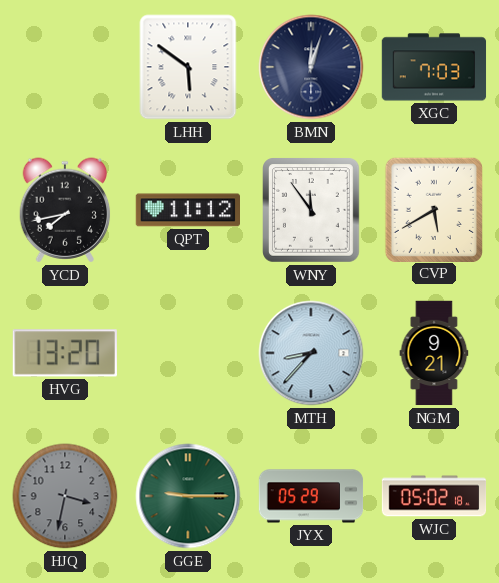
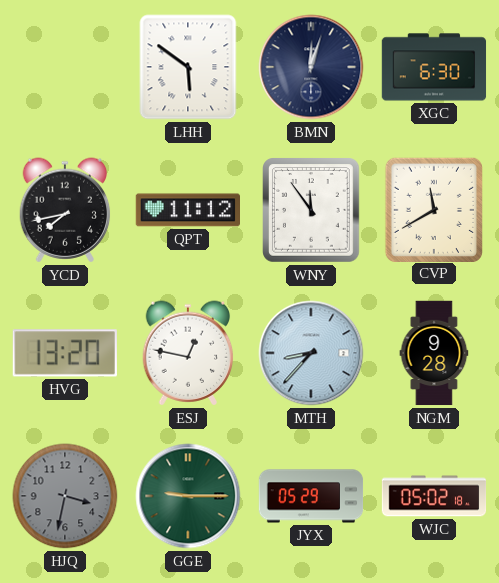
XGC: 7:03 -> 6:30 (434, 67)
CVP: 5:40 -> 11:40 (433, 209)
ESJ: none -> 12:47 (188, 353)
NGM: 9:21 -> 9:28 (434, 353)
